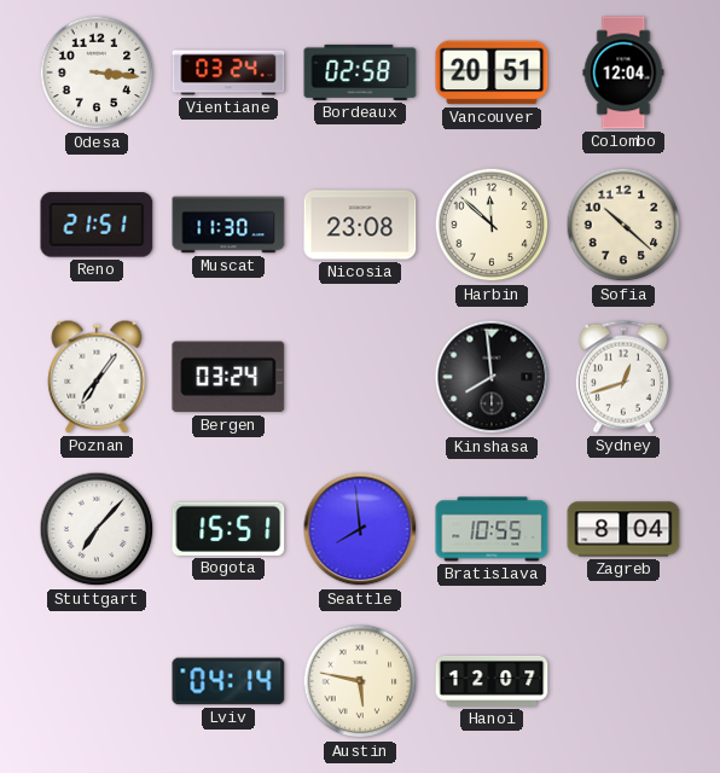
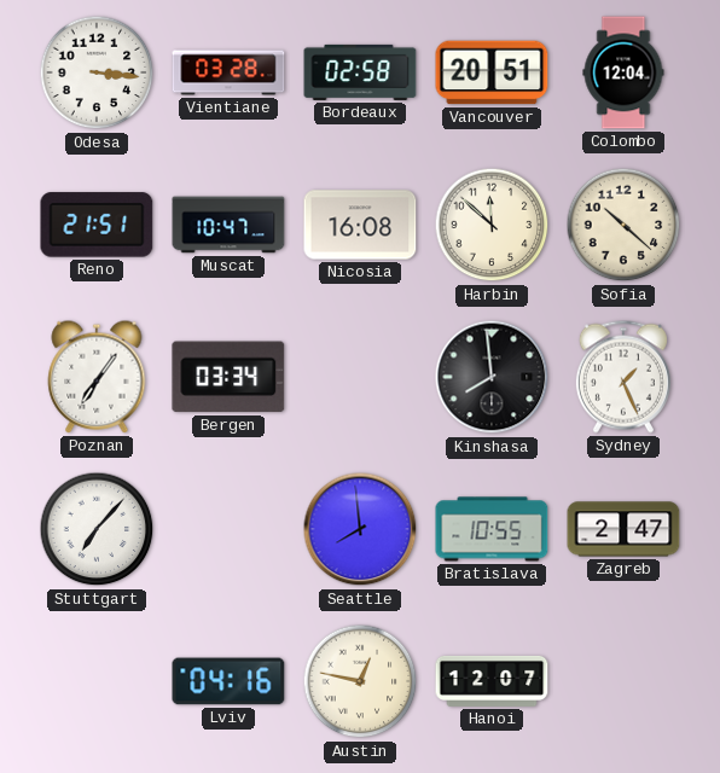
Vientiane: 03:24 -> 03:28 (228, 72)
Muscat: 11:30 -> 10:47 (228, 225)
Nicosia: 23:08 -> 16:08 (360, 225)
Bergen: 03:24 -> 03:34 (228, 377)
Sydney: 12:42 -> 1:26 (623, 377)
Bogota: 15:51 -> none (228, 529)
Zagreb: 8:04 -> 2:47 (623, 529)
Lviv: 04:14 -> 04:16 (228, 681)
Austin: 5:47 -> 12:47 (360, 681)
